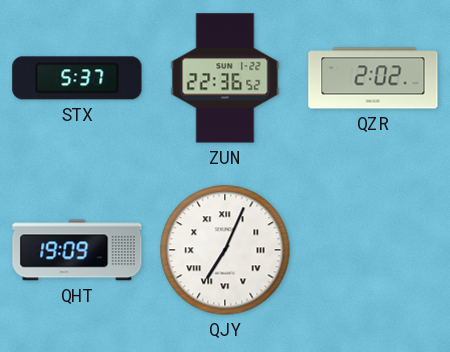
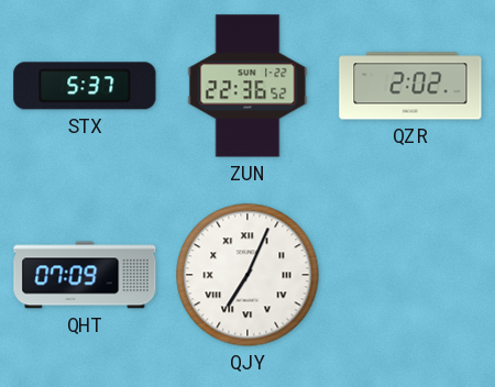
QHT: 19:09 -> 07:09 (85, 275)
